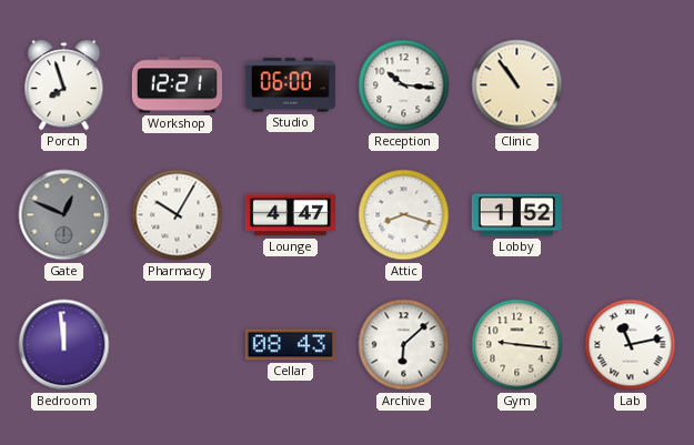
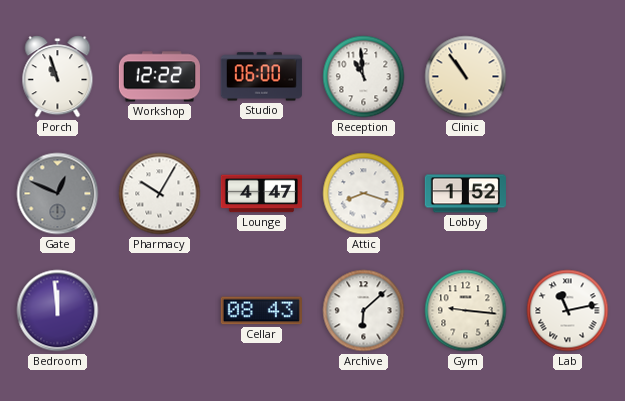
Porch: 7:57 -> 10:57 (58, 77)
Workshop: 12:21 -> 12:22 (159, 77)
Reception: 10:16 -> 10:59 (364, 77)
